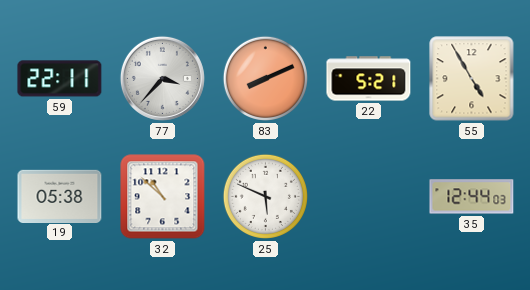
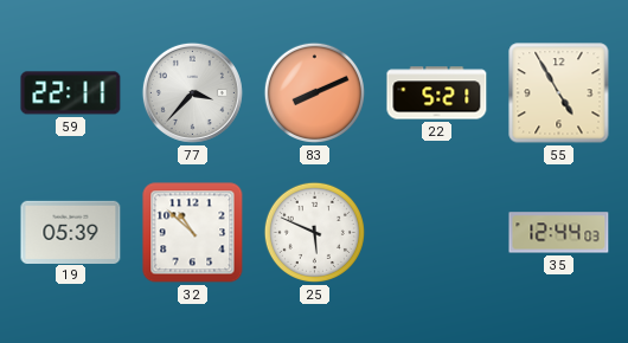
19: 05:38 -> 05:39 (71, 232)
